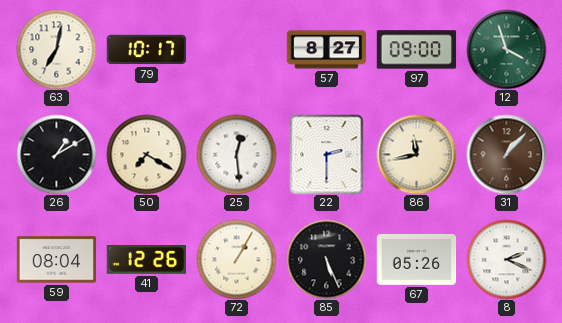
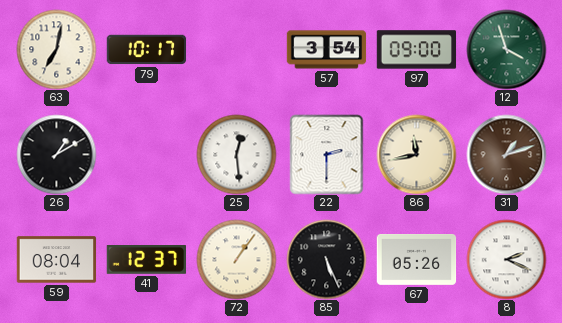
57: 8:27 -> 3:54 (326, 50)
50: 7:20 -> none (146, 154)
31: 1:07 -> 1:12 (506, 154)
41: 12:26 -> 12:37 (146, 260)
72: 1:05 -> 1:06 (236, 259)
